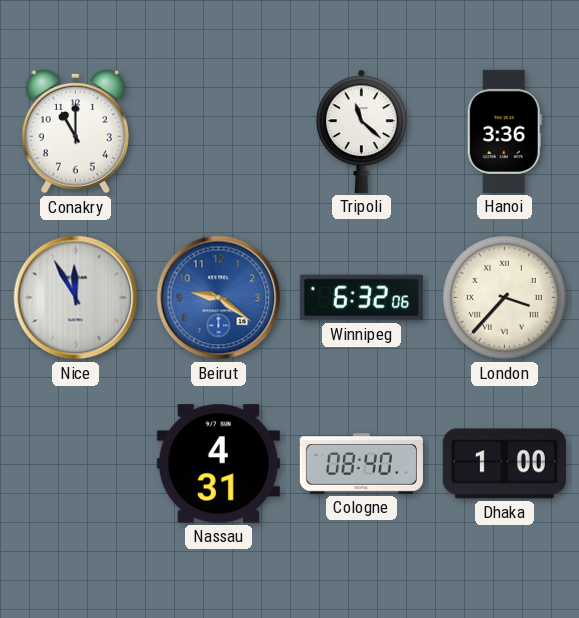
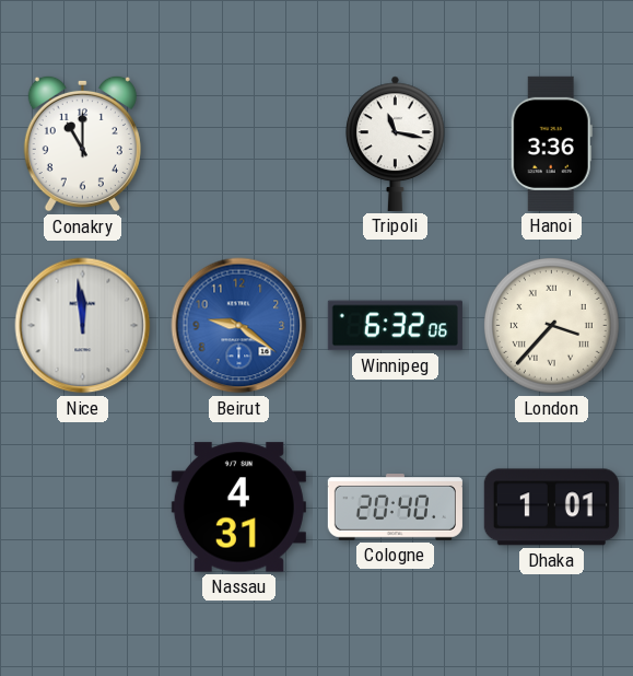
Tripoli: 11:22 -> 11:17 (396, 143)
Nice: 11:55 -> 11:59 (83, 326)
Cologne: 08:40 -> 20:40 (395, 508)
Dhaka: 1:00 -> 1:01 (551, 508)
